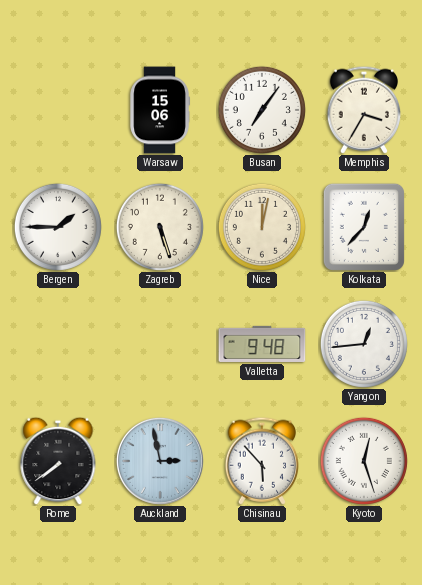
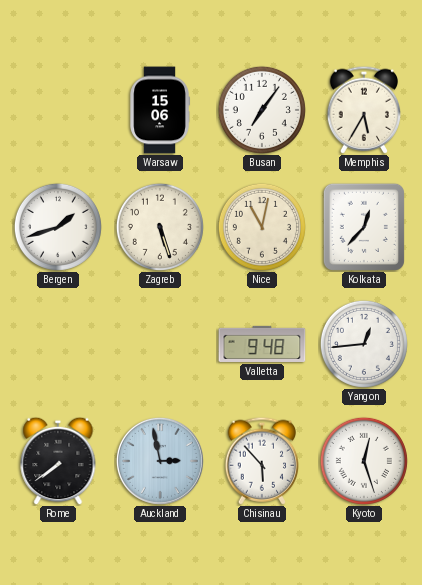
Memphis: 3:35 -> 5:35 (364, 110)
Bergen: 1:45 -> 1:42 (58, 227)
Nice: 12:02 -> 11:02 (262, 227)
